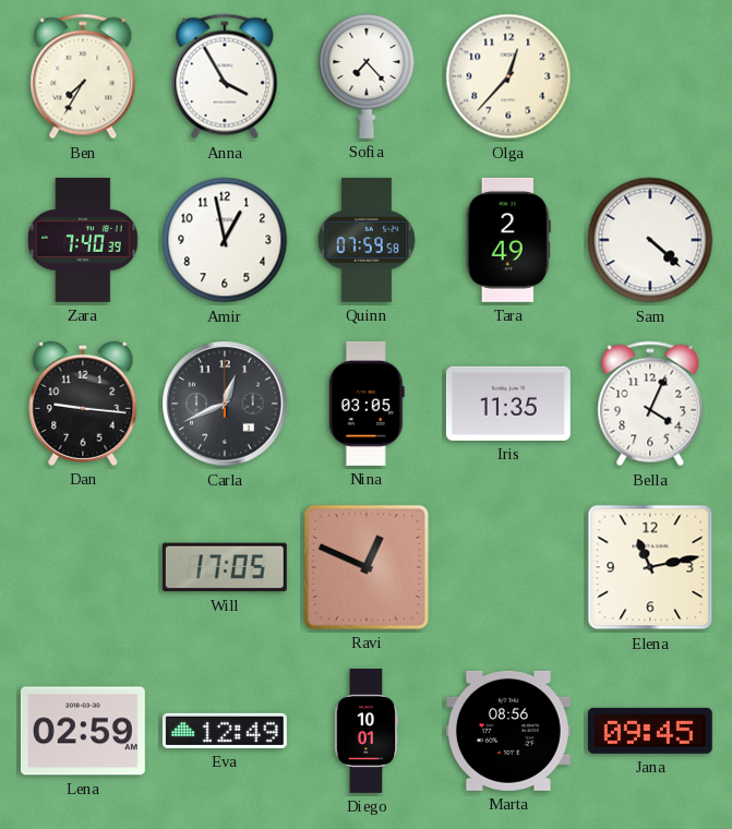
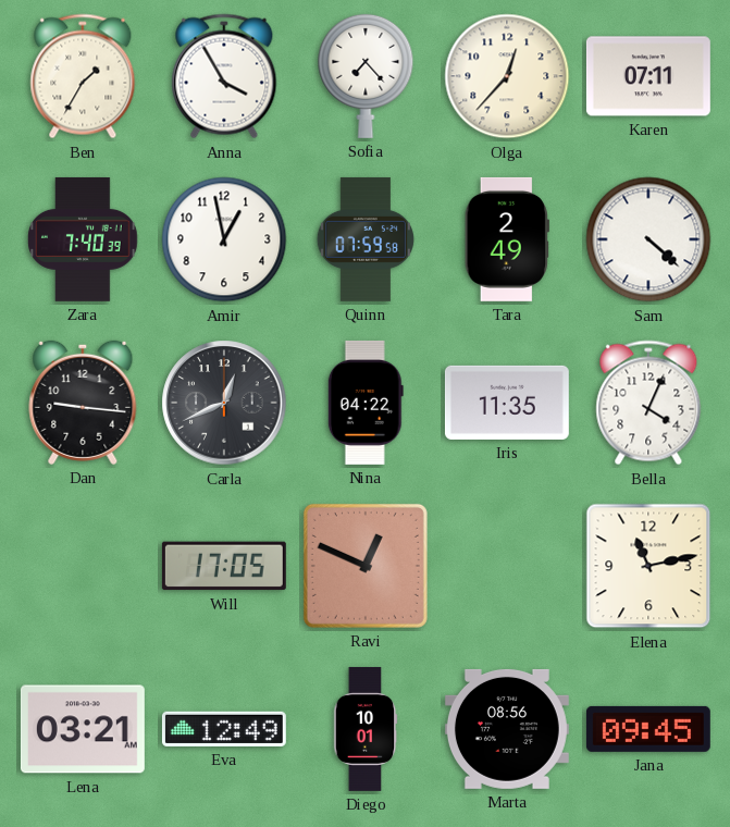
Ben: 7:35 -> 1:35 (83, 76)
Karen: none -> 07:11 (648, 76)
Nina: 03:05 -> 04:22 (366, 403)
Lena: 02:59 -> 03:21 (83, 729)
